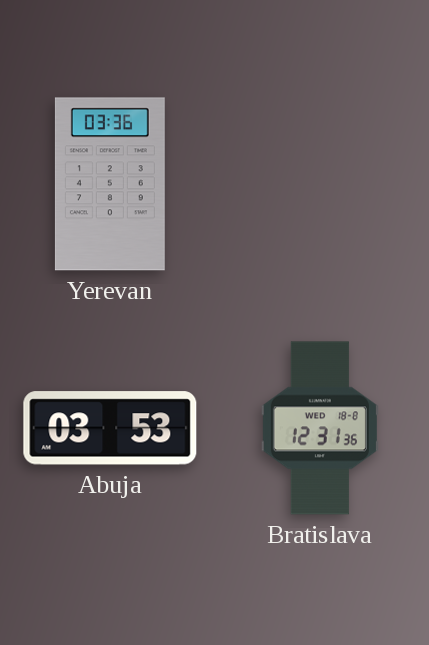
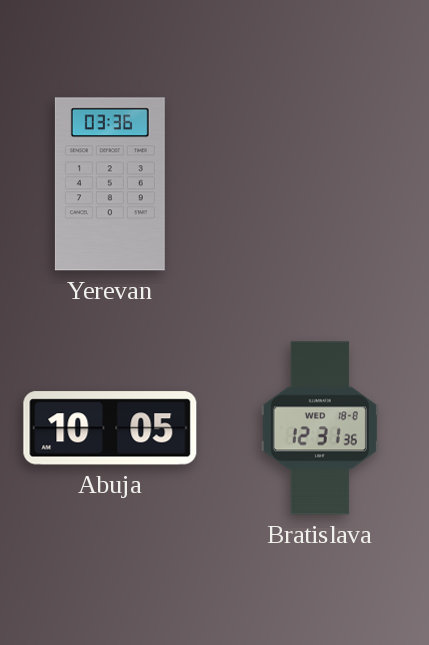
Abuja: 03:53 -> 10:05 (110, 428)
